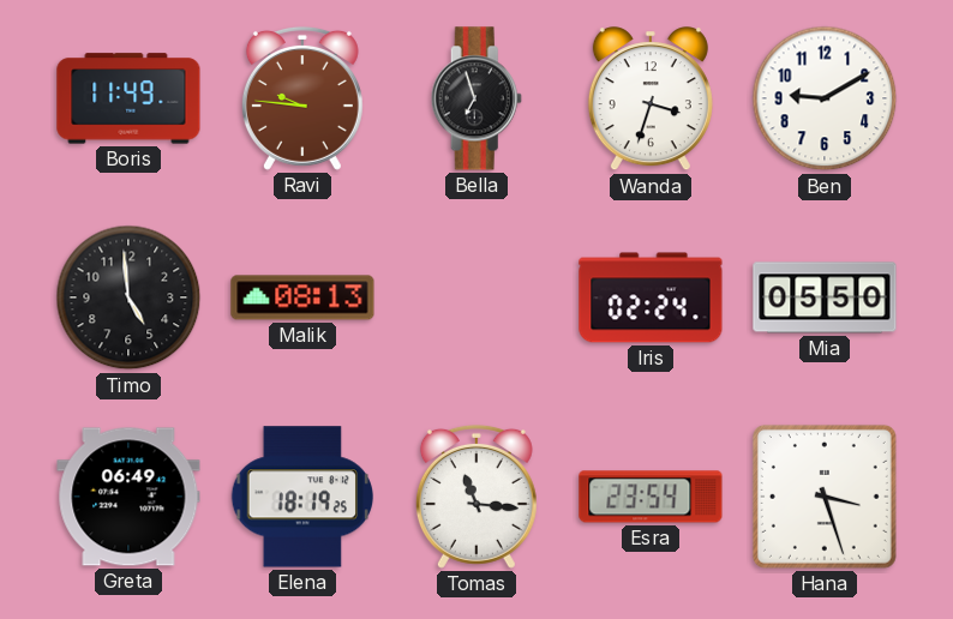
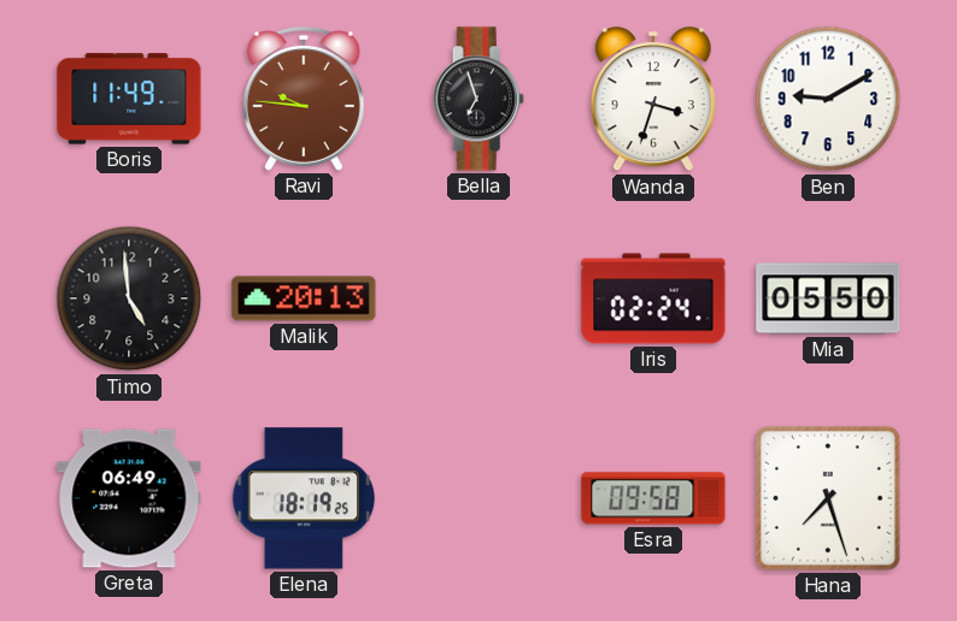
Malik: 08:13 -> 20:13 (304, 298)
Tomas: 11:16 -> none (476, 497)
Esra: 23:54 -> 09:58 (653, 498)
Hana: 3:27 -> 7:27 (828, 498)
